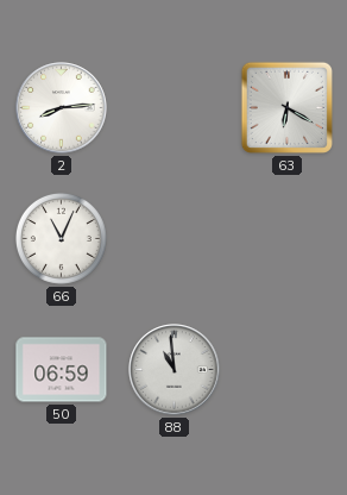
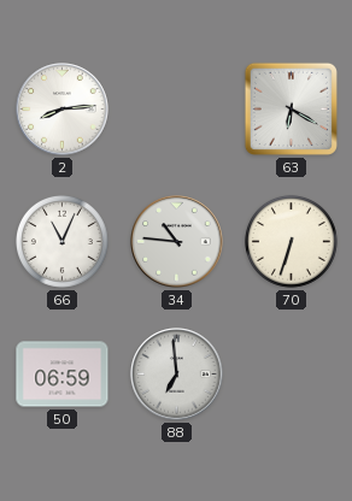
34: none -> 10:46 (177, 242)
70: none -> 6:33 (291, 241)
88: 10:59 -> 6:59 (177, 375)
